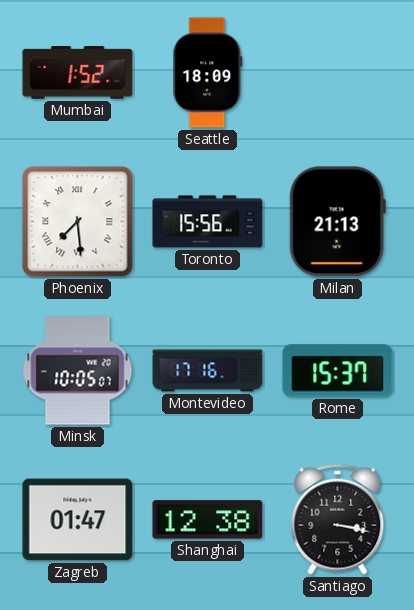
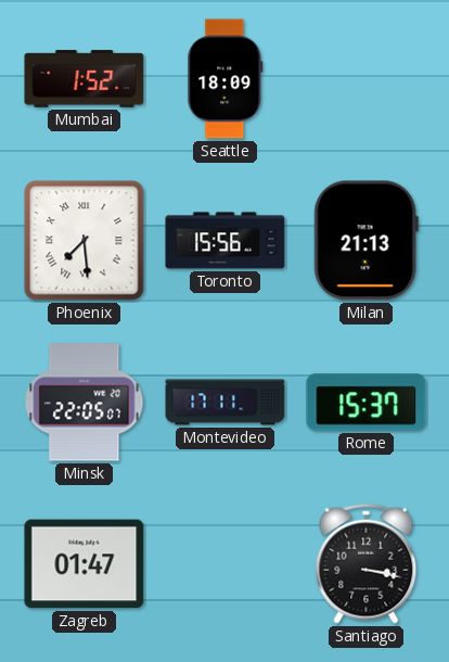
Minsk: 10:05 -> 22:05 (85, 403)
Montevideo: 17:16 -> 17:11 (226, 403)
Shanghai: 12:38 -> none (208, 520)
